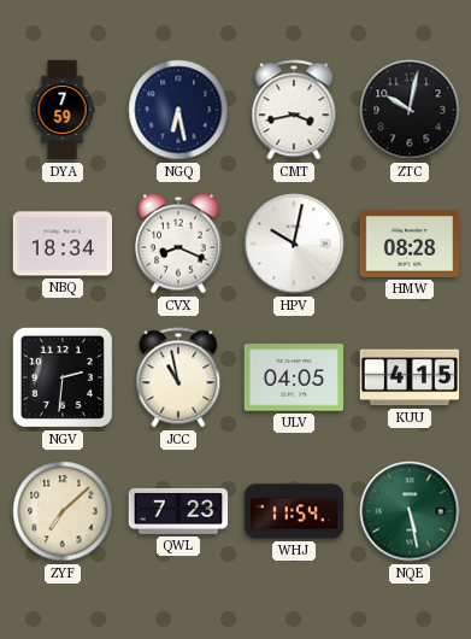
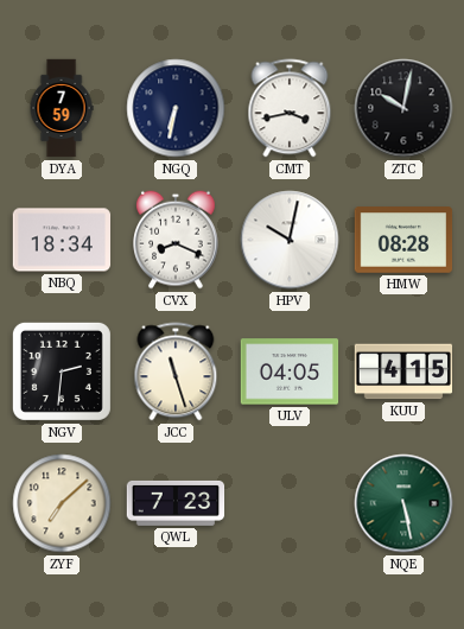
NGQ: 6:28 -> 6:32 (176, 108)
JCC: 10:58 -> 11:27 (176, 371)
WHJ: 11:54 -> none (294, 511)
